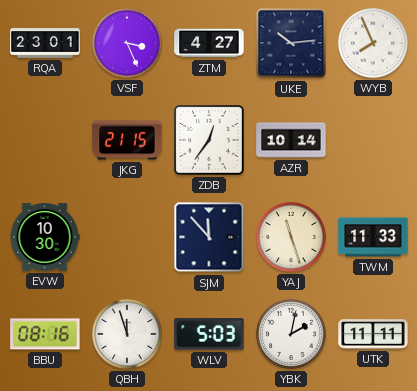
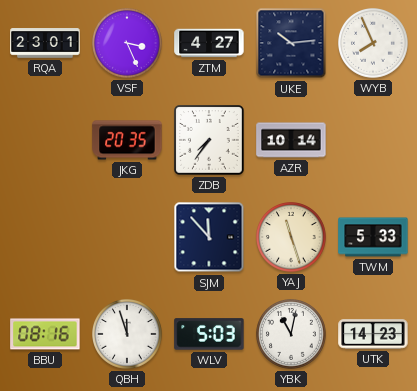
JKG: 21:15 -> 20:35 (127, 140)
ZDB: 12:36 -> 7:36 (209, 140)
EVW: 10:30 -> none (45, 237)
TWM: 11:33 -> 5:33 (373, 237)
YBK: 2:02 -> 11:02 (292, 335)
UTK: 11:11 -> 14:23 (373, 334)
